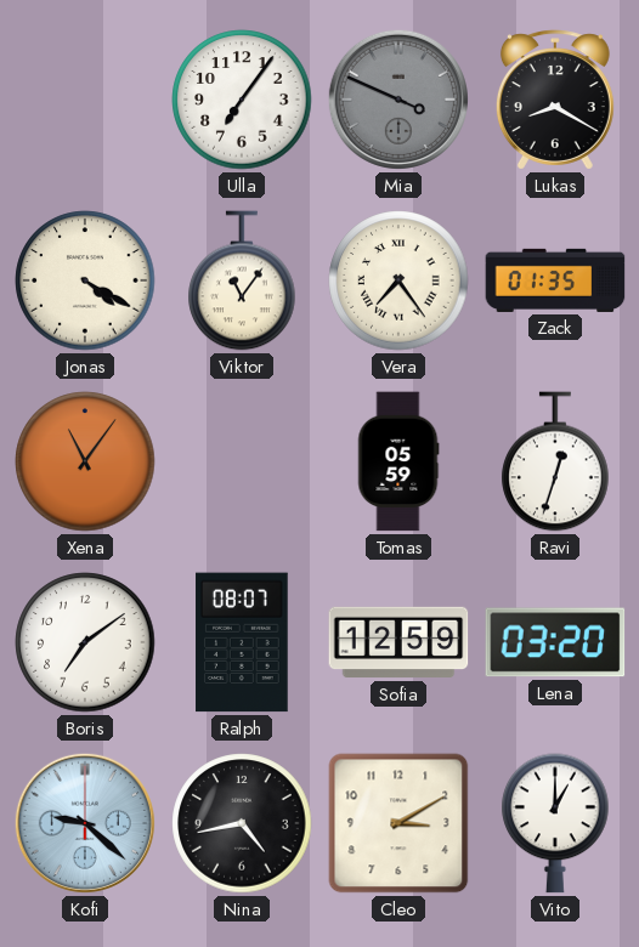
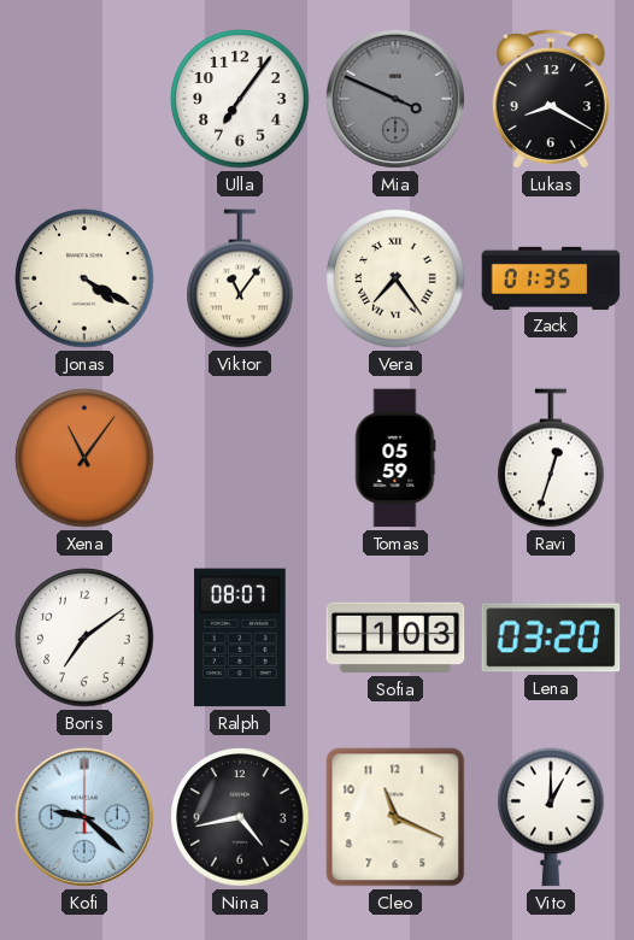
Sofia: 12:59 -> 1:03 (395, 638)
Cleo: 3:10 -> 11:19 (395, 817)
